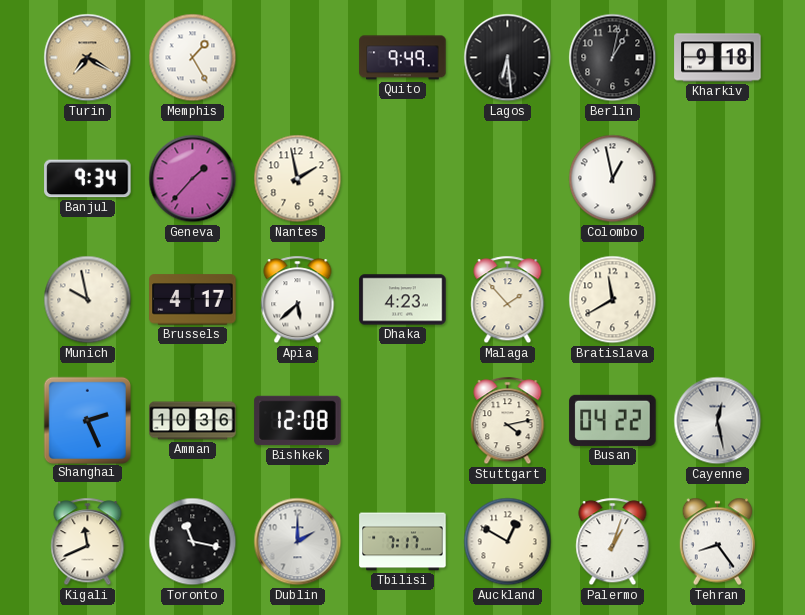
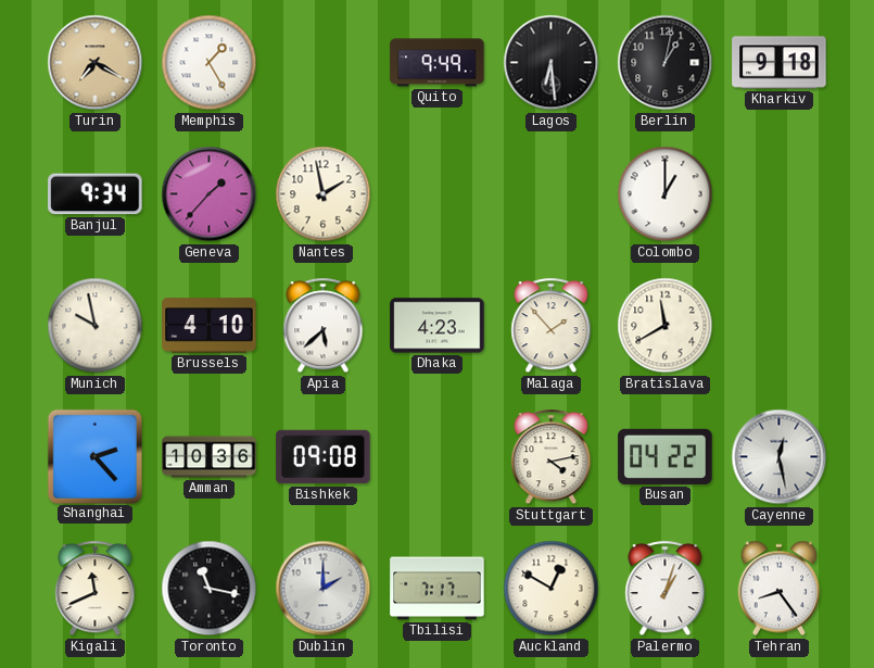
Colombo: 12:58 -> 1:00 (666, 194)
Brussels: 4:17 -> 4:10 (210, 326)
Shanghai: 2:26 -> 2:23 (94, 456)
Bishkek: 12:08 -> 09:08 (324, 457)
